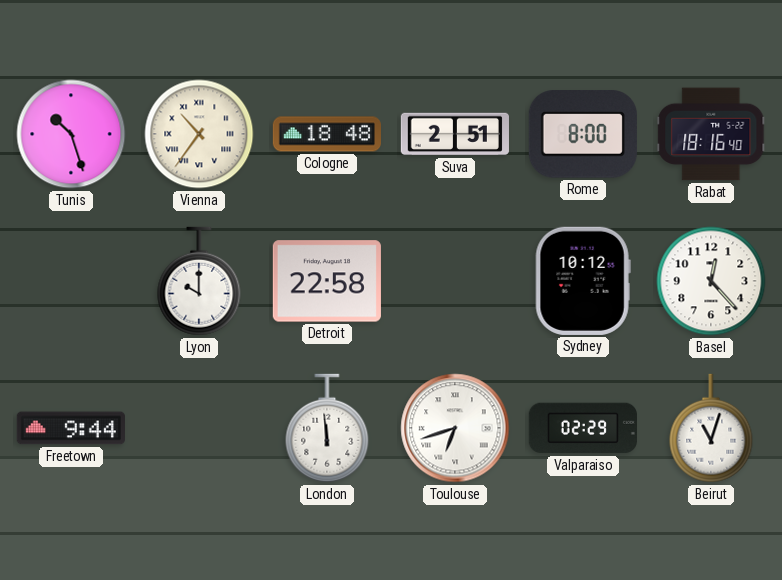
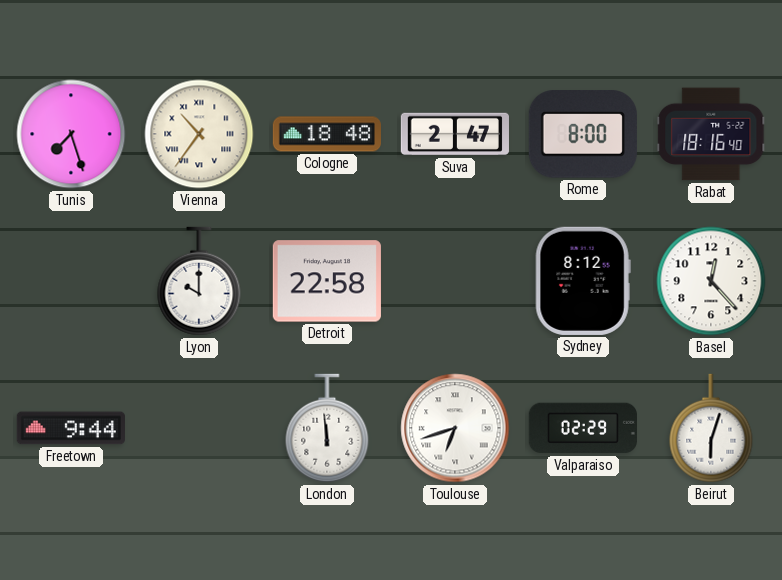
Tunis: 10:27 -> 7:27 (71, 134)
Suva: 2:51 -> 2:47 (455, 134)
Sydney: 10:12 -> 8:12 (583, 281)
Beirut: 11:03 -> 6:03 (711, 428)
